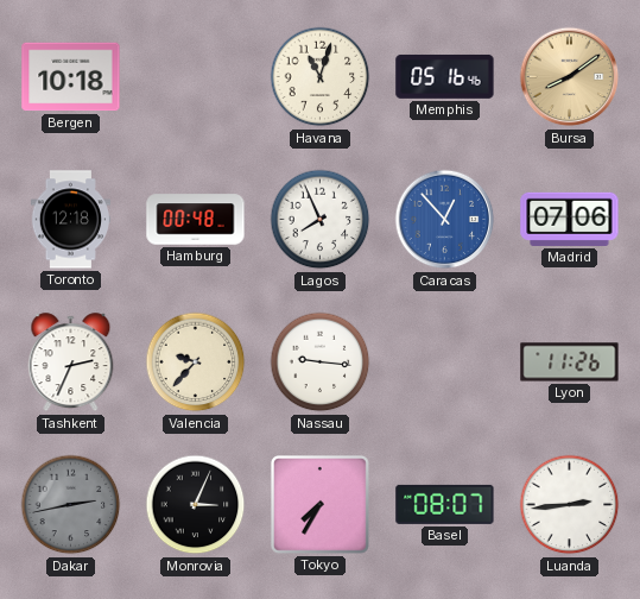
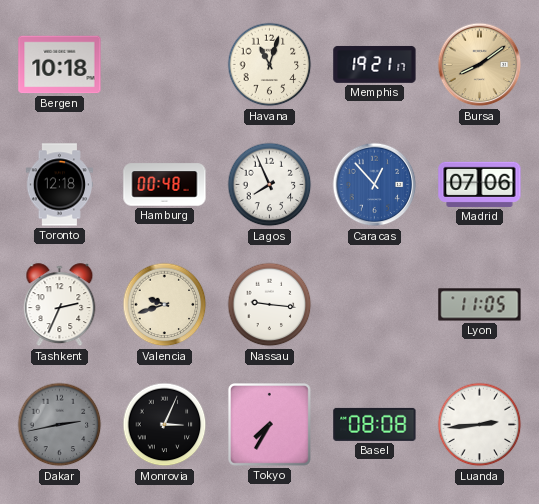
Memphis: 05:16 -> 19:21 (375, 64)
Valencia: 9:37 -> 9:42 (165, 305)
Lyon: 11:26 -> 11:05 (480, 305)
Basel: 08:07 -> 08:08 (375, 424)
